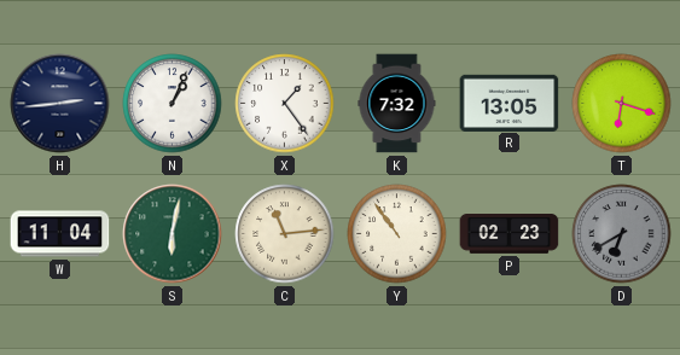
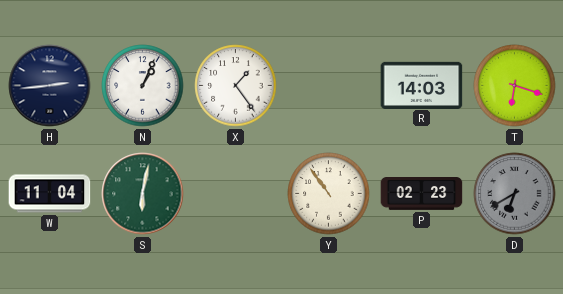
K: 7:32 -> none (397, 104)
R: 13:05 -> 14:03 (422, 85)
C: 11:14 -> none (285, 234)
